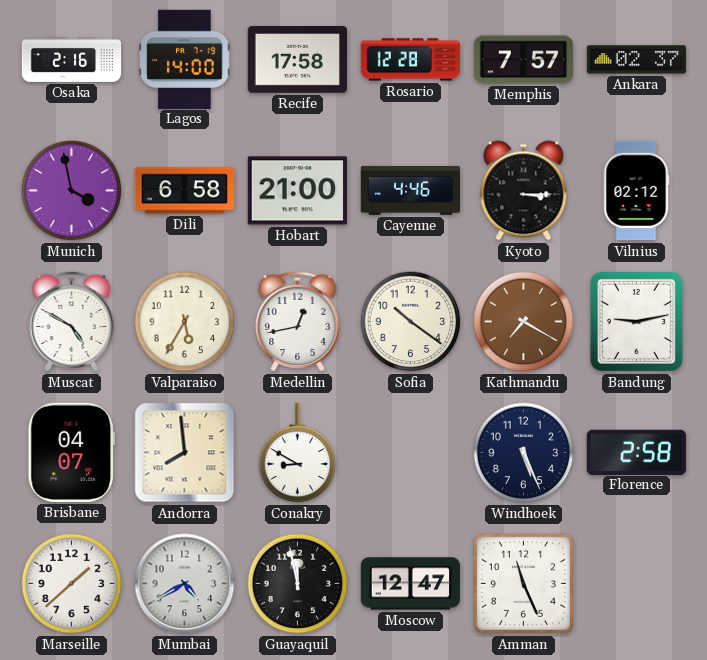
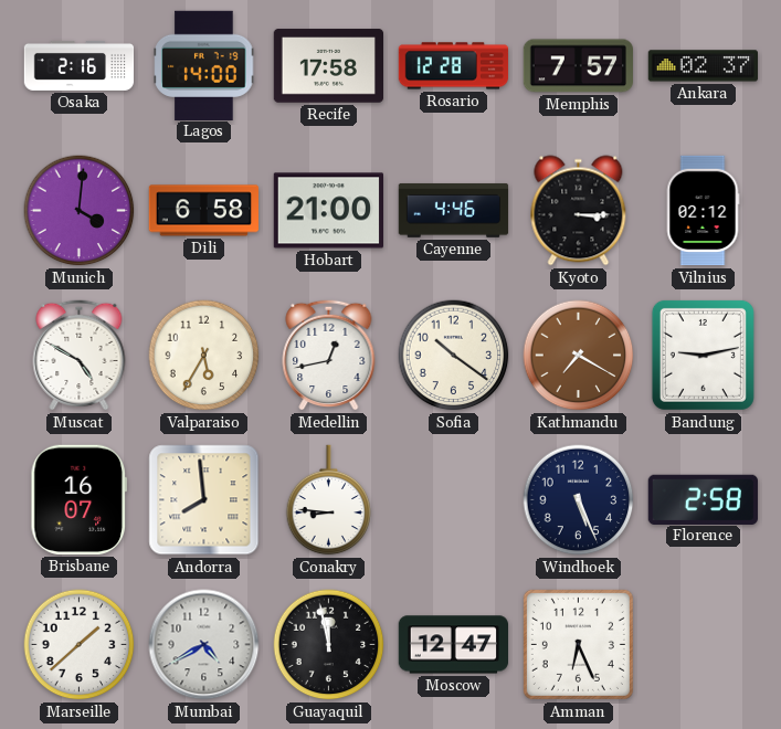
Munich: 3:58 -> 4:01 (80, 211)
Brisbane: 04:07 -> 16:07 (78, 499)
Conakry: 8:50 -> 8:46 (329, 500)
Amman: 11:26 -> 6:26 (578, 644)
